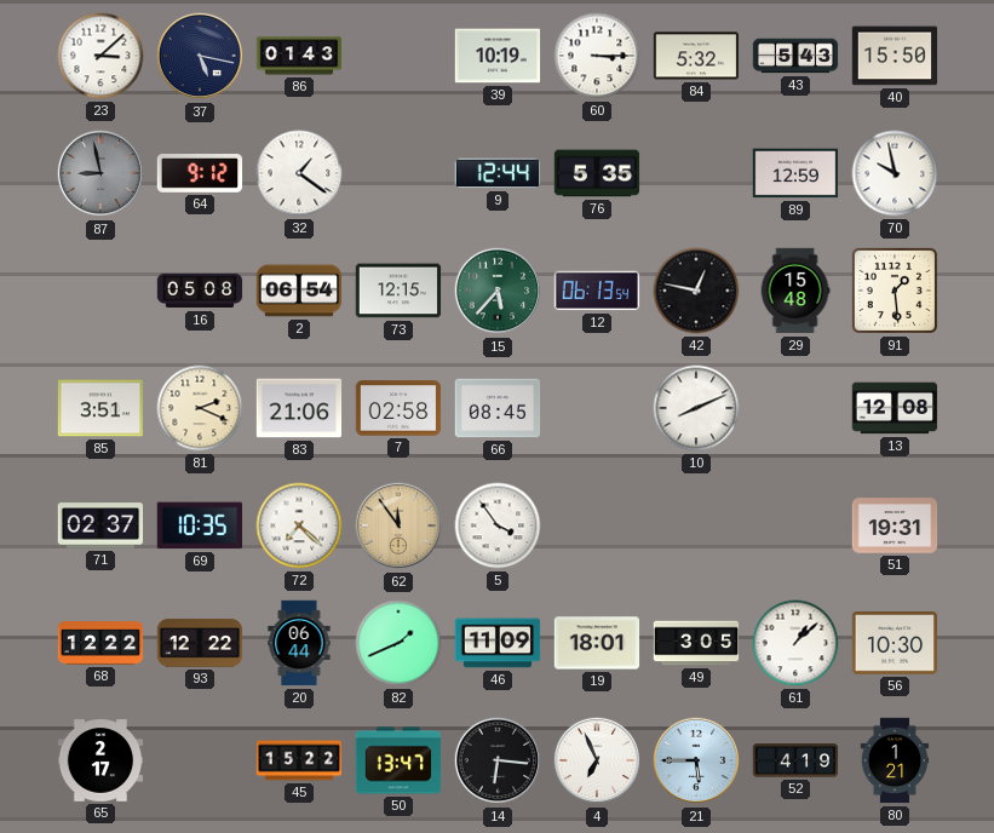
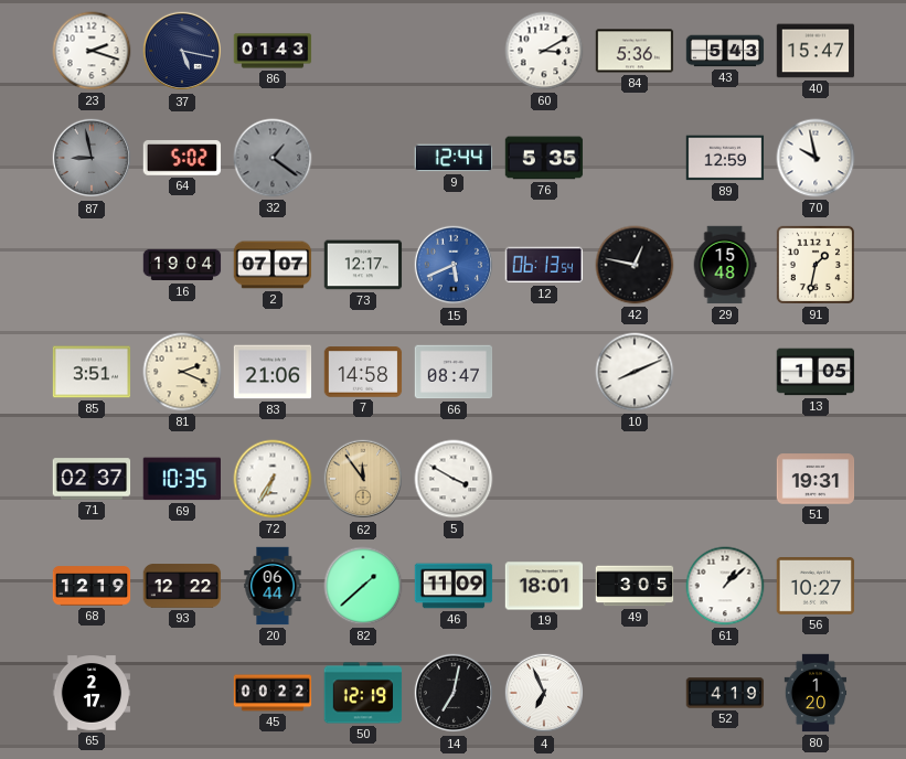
23: 3:08 -> 2:18 (92, 51)
39: 10:19 -> none (498, 56)
60: 3:15 -> 3:10 (544, 51)
84: 5:32 -> 5:36 (635, 51)
40: 15:50 -> 15:47 (816, 51)
64: 9:12 -> 5:02 (182, 159)
32 dial: white -> grey (273, 158)
16: 05:08 -> 19:04 (182, 265)
2: 06:54 -> 07:07 (273, 265)
73: 12:15 -> 12:17 (363, 265)
15: 5:37 -> 5:41 (454, 265)
15 dial: green -> blue (454, 265)
91: 1:29 -> 1:32 (816, 265)
7: 02:58 -> 14:58 (363, 372)
66: 08:45 -> 08:47 (454, 372)
13: 12:08 -> 1:05 (816, 372)
72: 7:22 -> 6:35 (273, 479)
5: 3:54 -> 3:50 (454, 479)
68: 12:22 -> 12:19 (92, 586)
82: 1:41 -> 1:38 (363, 586)
56: 10:30 -> 10:27 (816, 587)
45: 15:22 -> 00:22 (273, 693)
50: 13:47 -> 12:19 (363, 693)
14: 6:16 -> 7:02 (454, 693)
21: 5:45 -> none (696, 760)
80: 1:21 -> 1:20 (816, 693)
